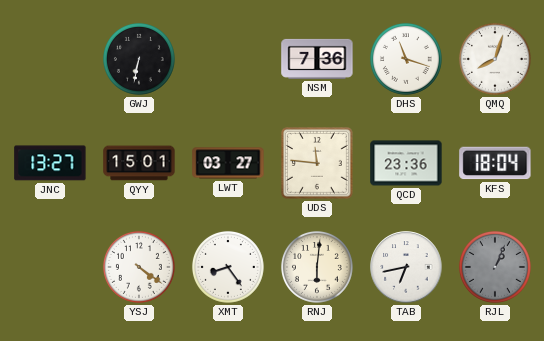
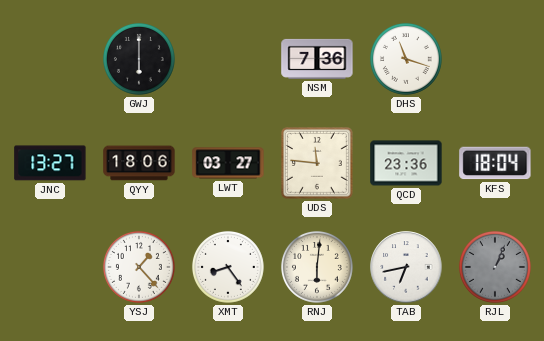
GWJ: 6:32 -> 6:00 (139, 59)
QMQ: 8:03 -> none (495, 59)
QYY: 15:01 -> 18:06 (139, 163)
YSJ: 4:21 -> 1:23 (139, 267)
